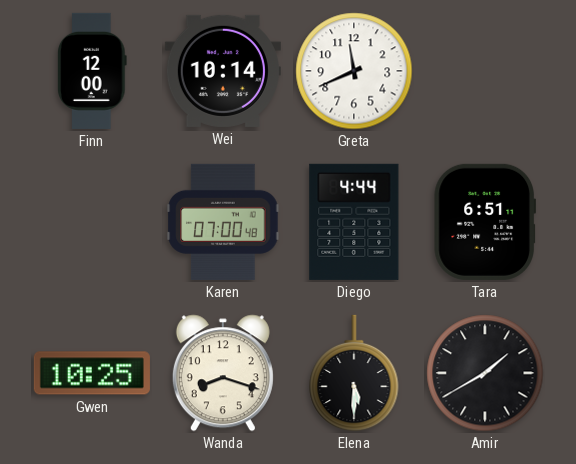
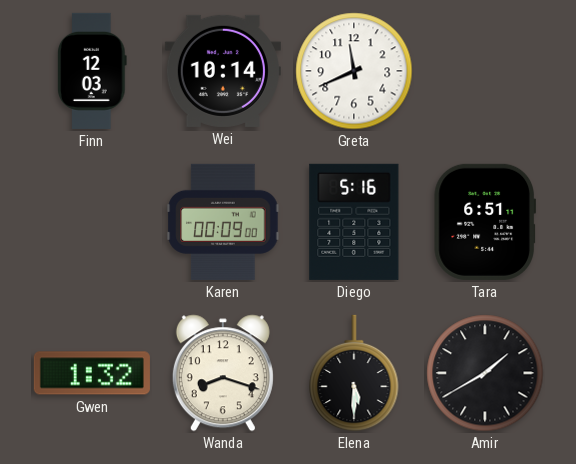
Finn: 12:00 -> 12:03 (92, 71)
Karen: 07:00 -> 00:09 (223, 222)
Diego: 4:44 -> 5:16 (354, 222)
Gwen: 10:25 -> 1:32 (92, 373)
